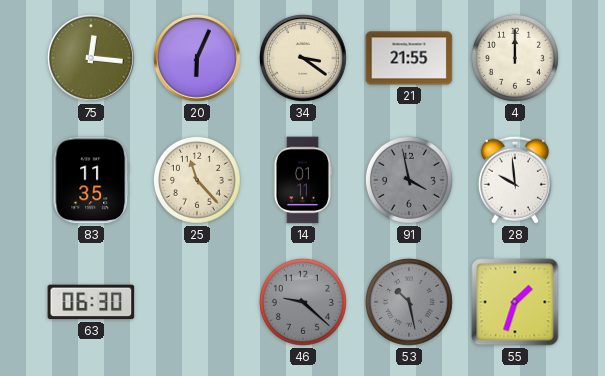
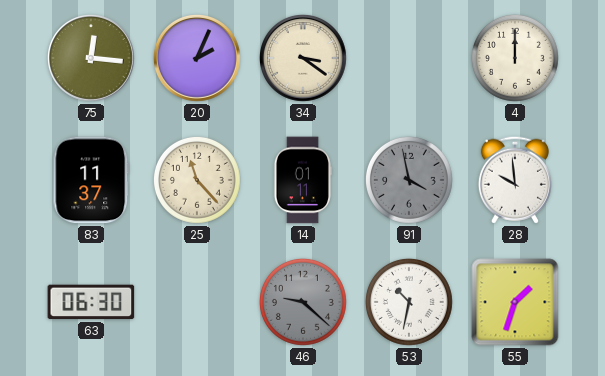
20: 6:04 -> 2:04 (198, 59)
21: 21:55 -> none (409, 58)
83: 11:35 -> 11:37 (91, 180)
53: 10:28 -> 10:32 (409, 302)
53 dial: grey -> white (409, 302)
